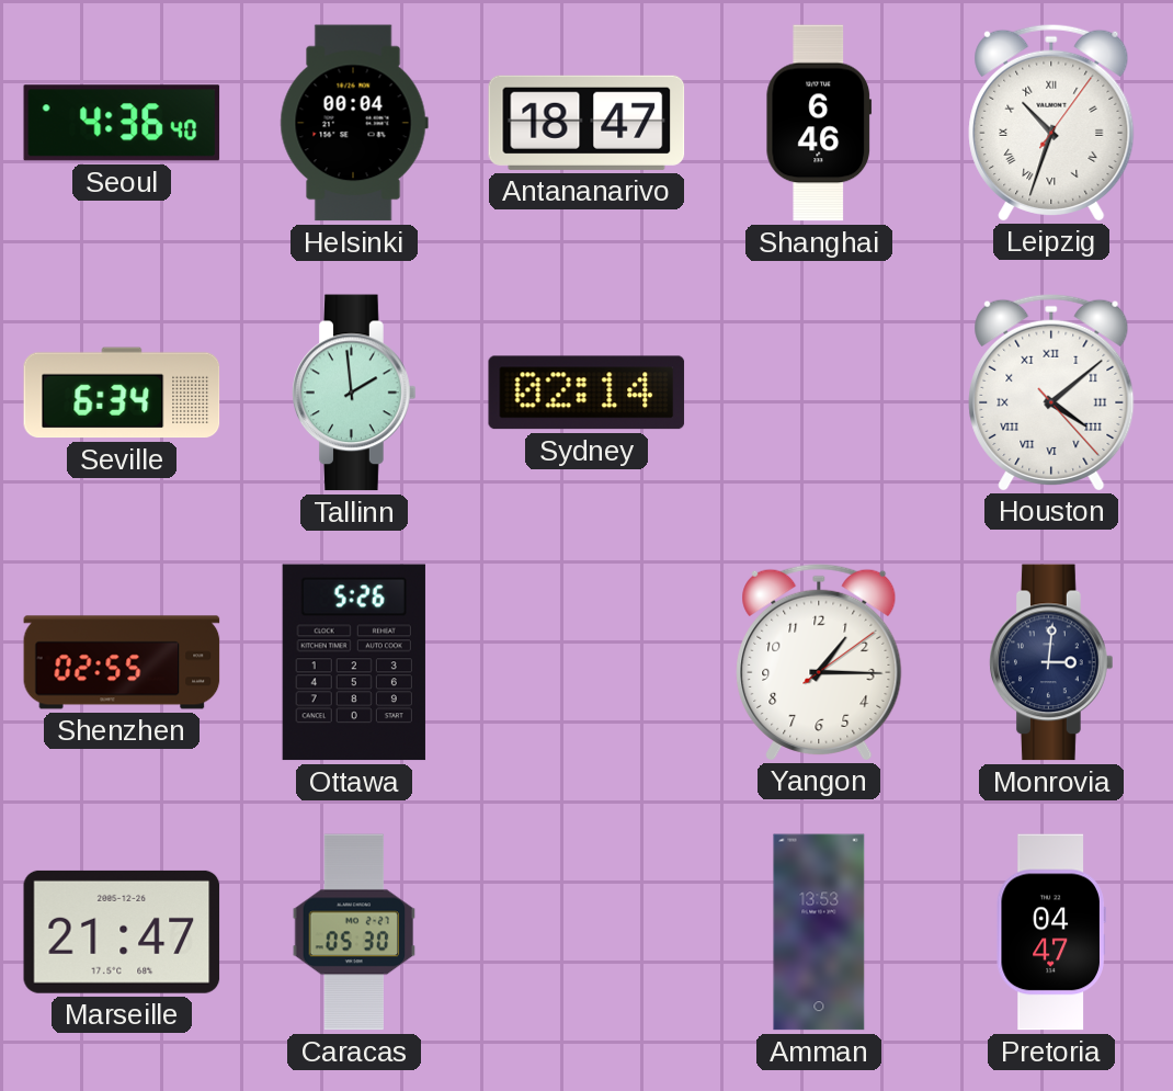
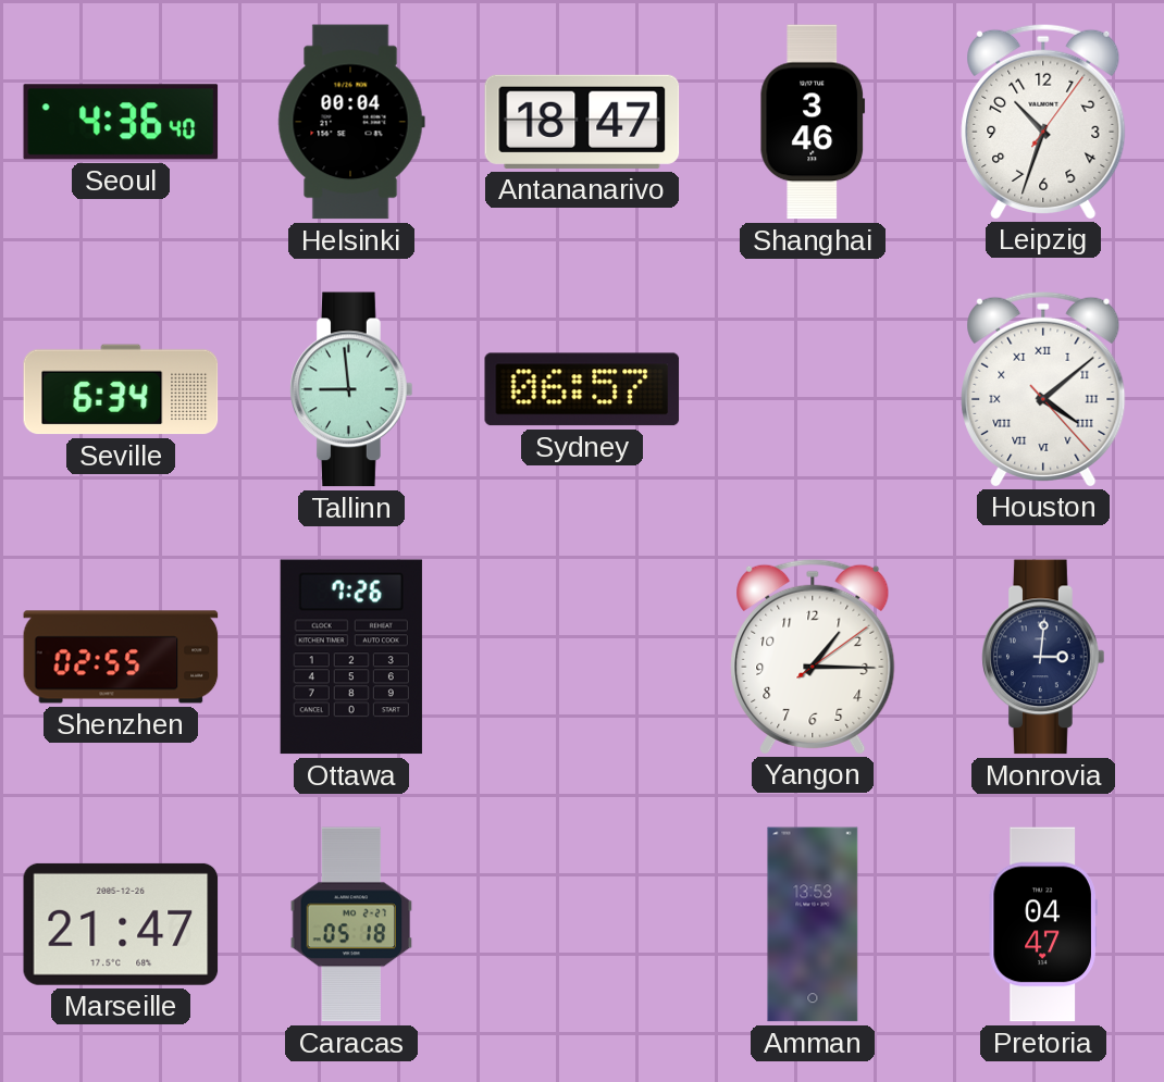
Shanghai: 6:46 -> 3:46 (813, 122)
Leipzig numerals: Roman -> Arabic (1043, 121)
Tallinn: 1:59 -> 8:59 (351, 389)
Sydney: 02:14 -> 06:57 (582, 389)
Ottawa: 5:26 -> 7:26 (351, 657)
Caracas: 05:30 -> 05:18 (351, 924)
